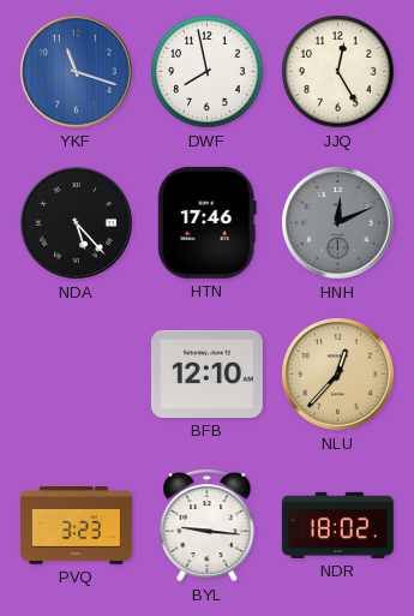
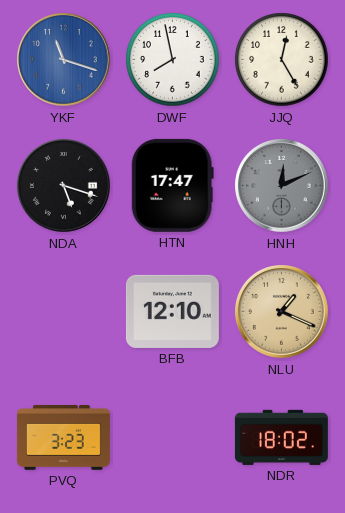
NDA: 5:23 -> 5:18 (64, 186)
HTN: 17:46 -> 17:47 (172, 185)
NLU: 12:37 -> 1:19 (282, 312)
BYL: 9:16 -> none (208, 525)
